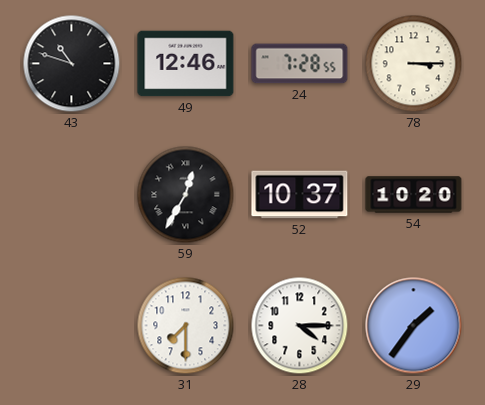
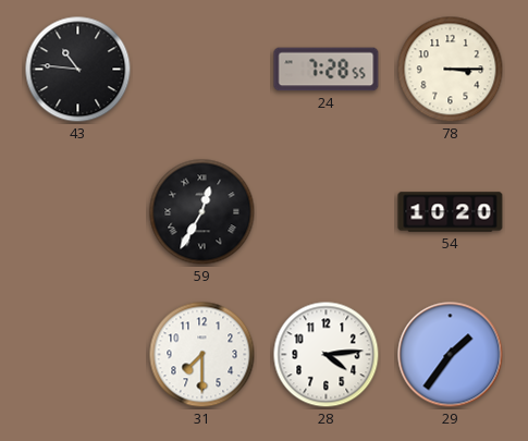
43: 10:48 -> 10:46 (78, 70)
49: 12:46 -> none (186, 64)
52: 10:37 -> none (300, 195)
28: 4:15 -> 4:14 (327, 355)
